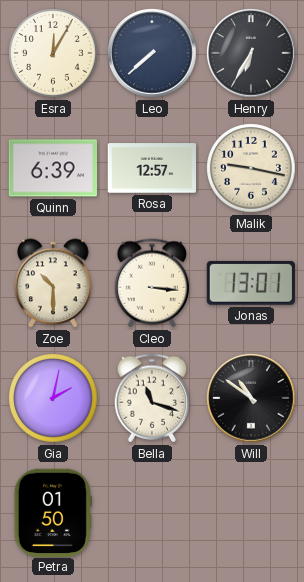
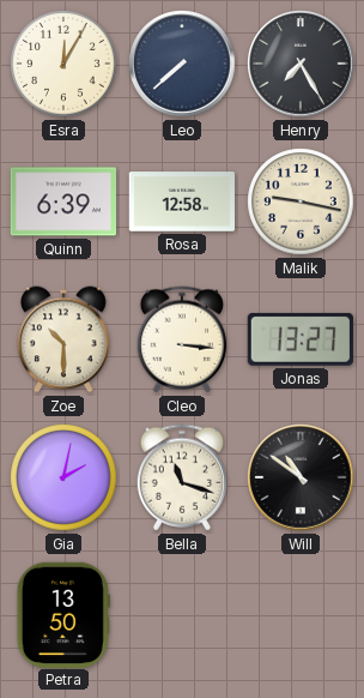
Henry: 6:35 -> 7:25 (301, 64)
Rosa: 12:57 -> 12:58 (182, 201)
Jonas: 13:01 -> 13:27 (301, 339)
Petra: 01:50 -> 13:50 (63, 614)
